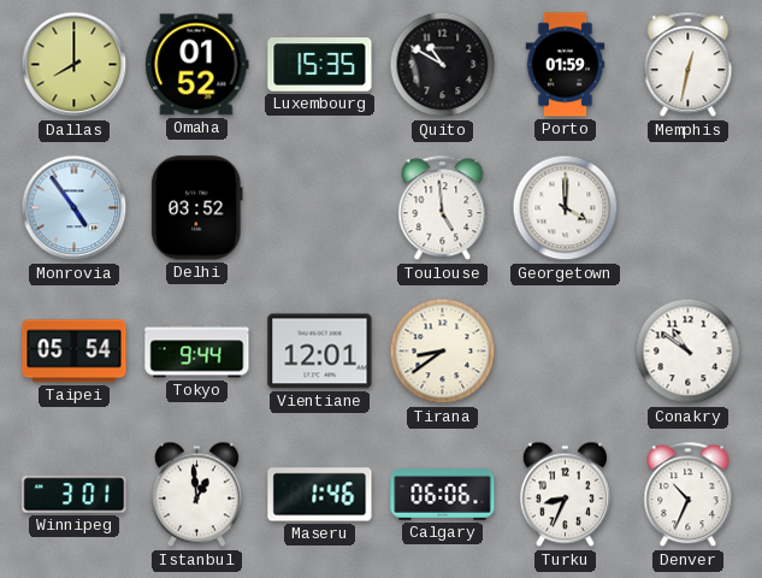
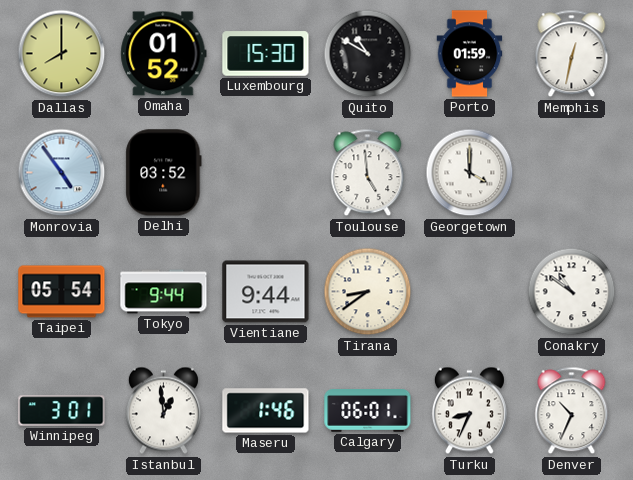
Luxembourg: 15:35 -> 15:30 (266, 54)
Vientiane: 12:01 -> 9:44 (266, 292)
Calgary: 06:06 -> 06:01 (368, 411)
